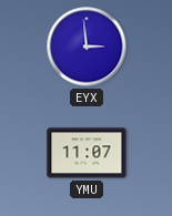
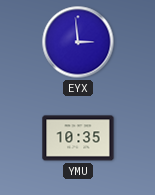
YMU: 11:07 -> 10:35 (78, 138)
